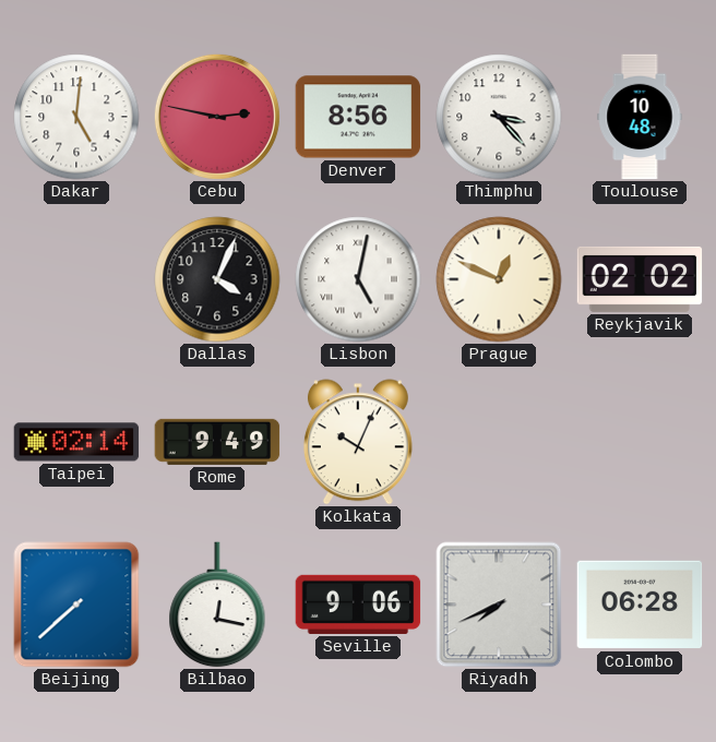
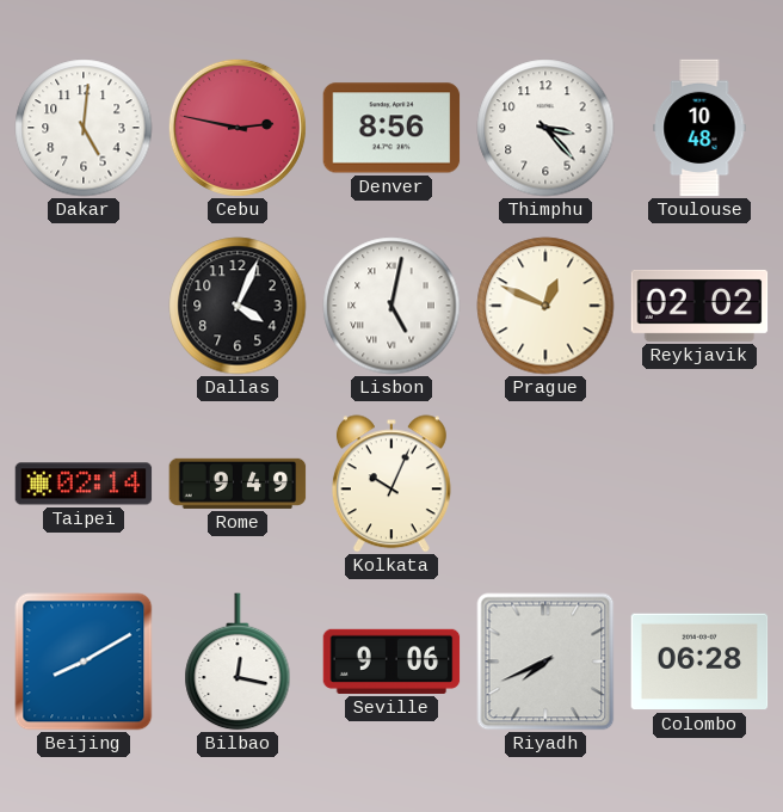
Beijing: 7:38 -> 8:10 (84, 662)
